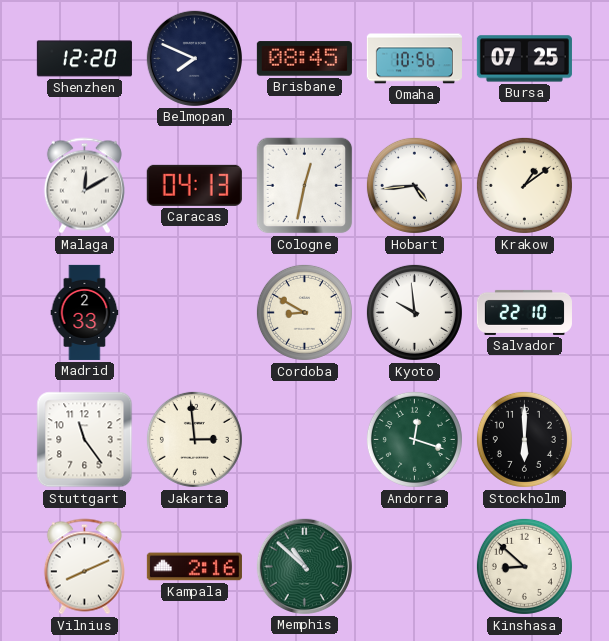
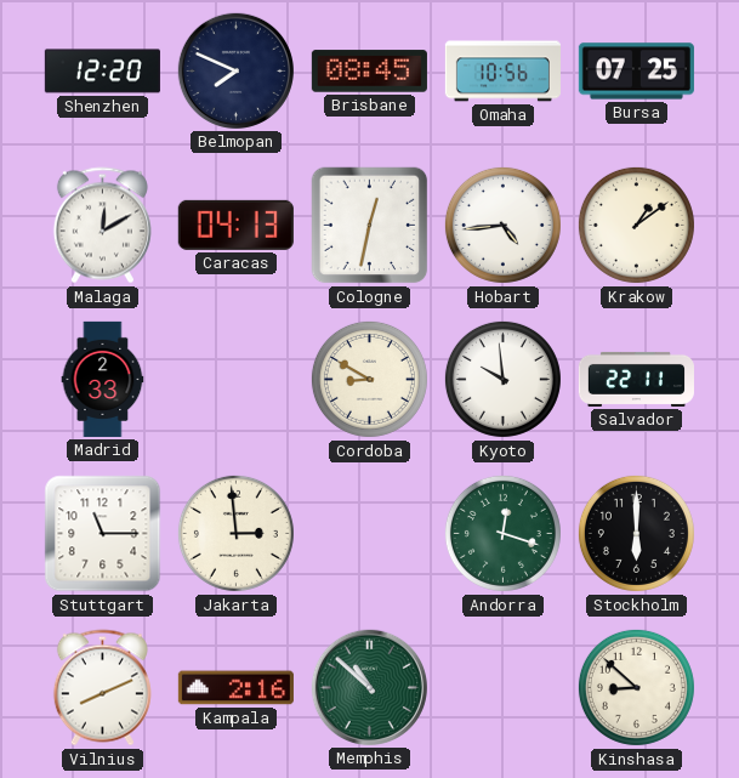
Salvador: 22:10 -> 22:11 (636, 379)
Stuttgart: 11:24 -> 11:15 (103, 534)
